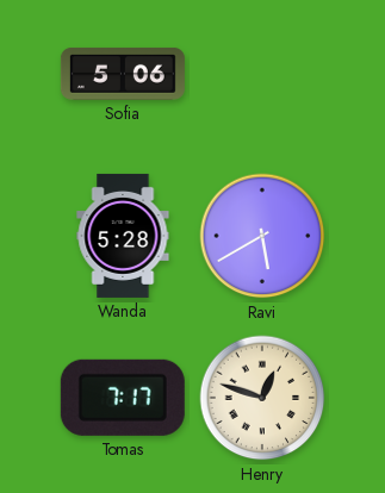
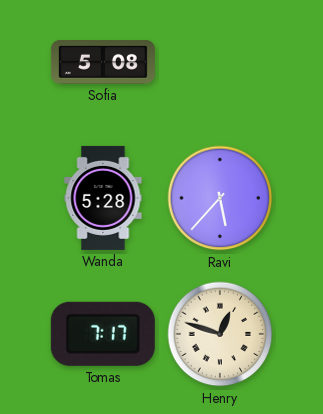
Sofia: 5:06 -> 5:08 (103, 62)
Ravi: 5:40 -> 5:37 (220, 198)
